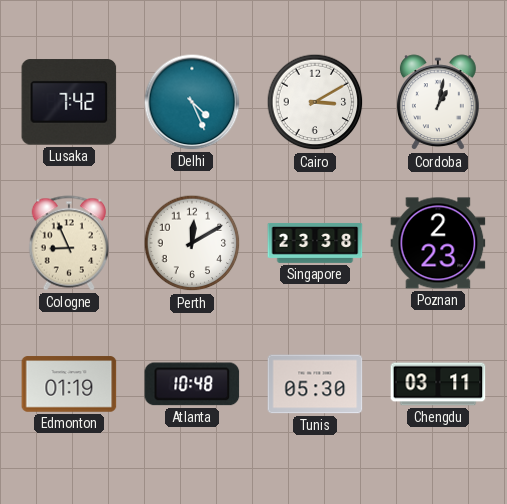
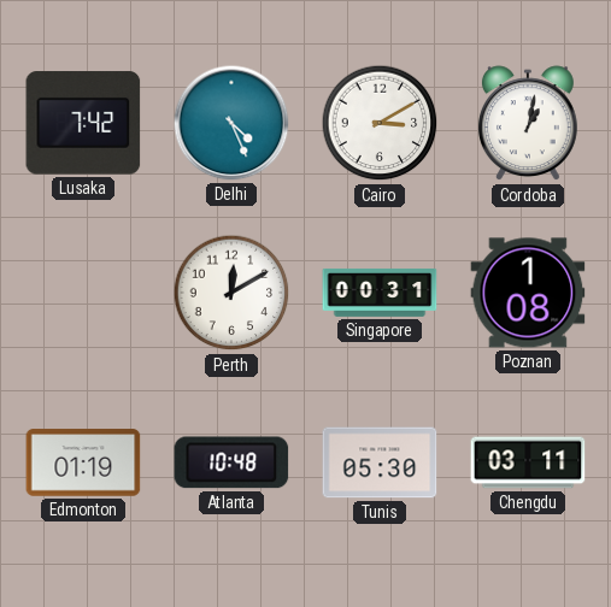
Cologne: 8:56 -> none (68, 243)
Singapore: 23:38 -> 00:31 (380, 293)
Poznan: 2:23 -> 1:08 (528, 293)
